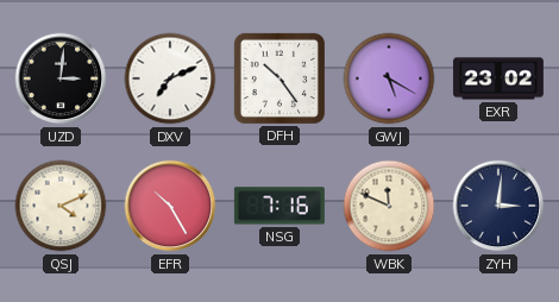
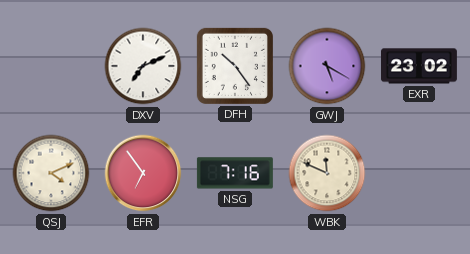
UZD: 3:01 -> none (61, 78)
EFR: 10:25 -> 6:54 (143, 173)
ZYH: 3:01 -> none (498, 206)
